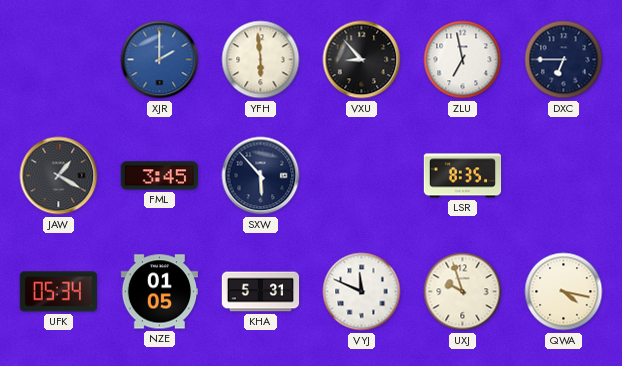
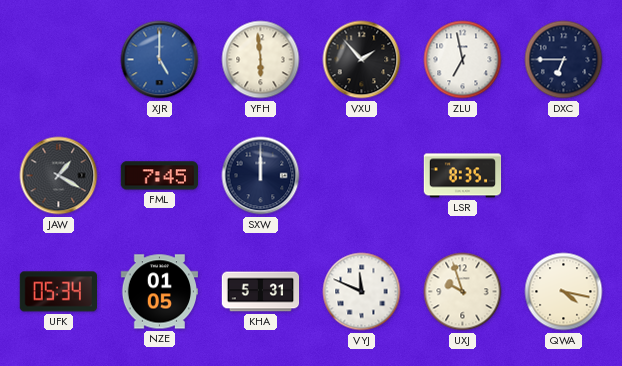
XJR: 2:00 -> 5:00 (160, 60)
VXU: 8:53 -> 1:53 (362, 60)
FML: 3:45 -> 7:45 (159, 176)
SXW: 5:53 -> 12:00 (261, 176)
